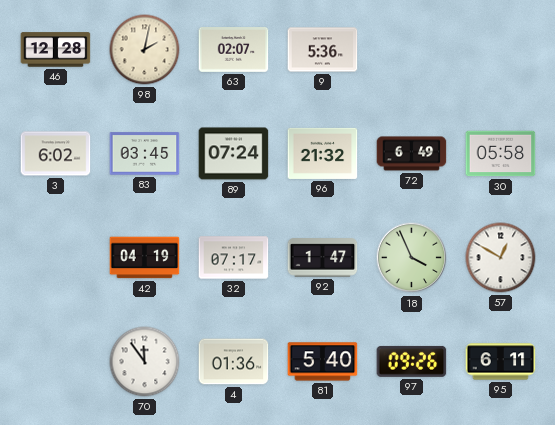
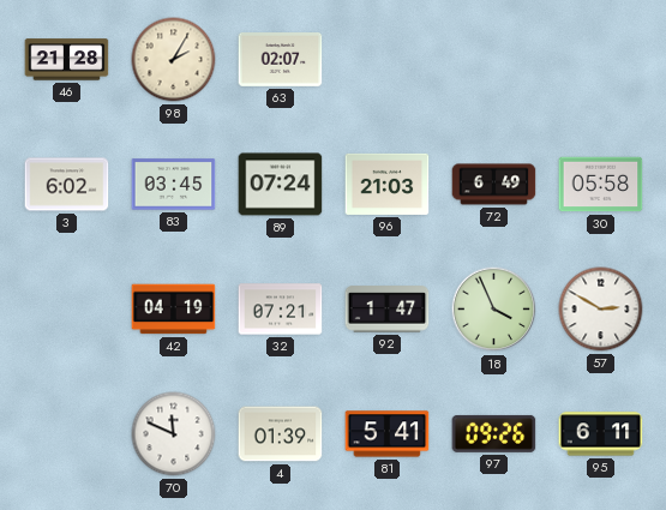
46: 12:28 -> 21:28 (67, 60)
98: 2:02 -> 2:05 (174, 60)
9: 5:36 -> none (323, 50)
96: 21:32 -> 21:03 (388, 184)
32: 07:17 -> 07:21 (281, 310)
57: 12:50 -> 2:50 (601, 310)
70: 11:54 -> 11:49 (174, 434)
4: 01:36 -> 01:39 (281, 434)
81: 5:40 -> 5:41 (388, 434)
